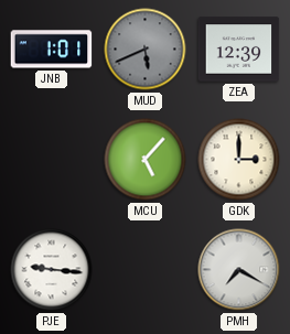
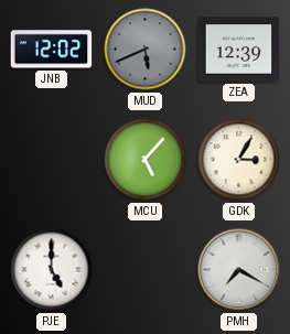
JNB: 1:01 -> 12:02 (52, 50)
GDK: 3:00 -> 3:05 (239, 160)
PJE: 9:16 -> 5:00 (52, 270)
